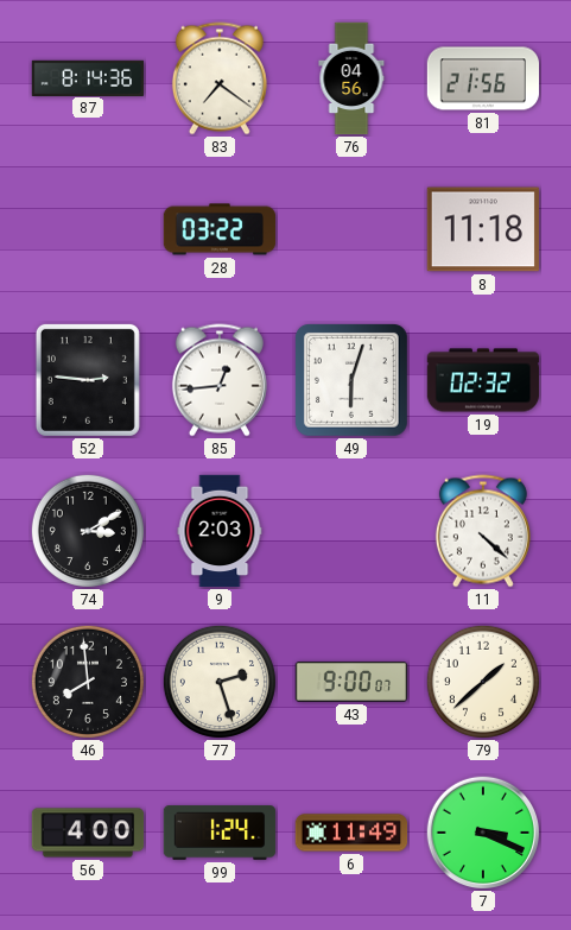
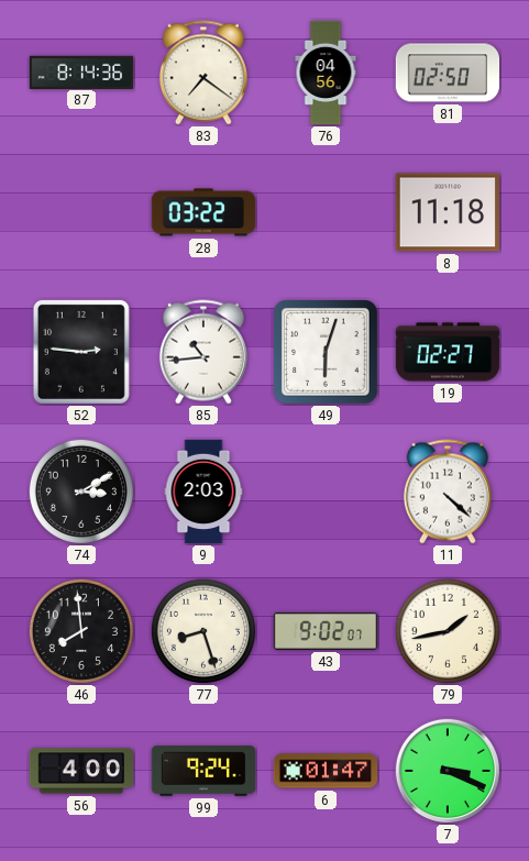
81: 21:56 -> 02:50 (448, 73)
85: 12:44 -> 10:44 (203, 352)
19: 02:32 -> 02:27 (448, 352)
77: 2:27 -> 8:27 (203, 631)
43: 9:00 -> 9:02 (326, 631)
79: 1:38 -> 1:43 (448, 631)
99: 1:24 -> 9:24 (203, 771)
6: 11:49 -> 01:47 (326, 771)
